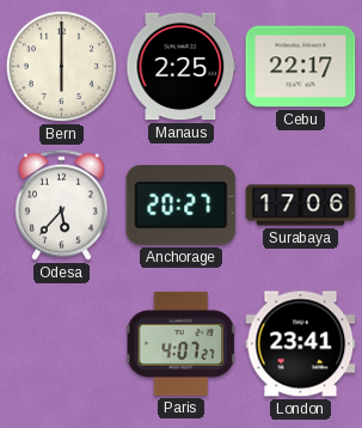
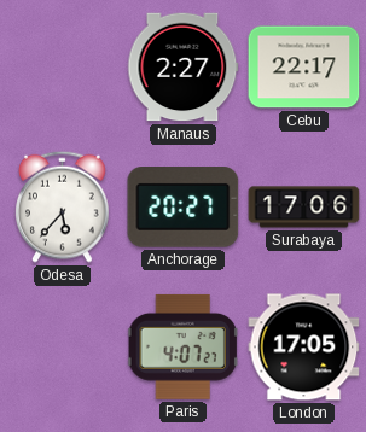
Bern: 6:00 -> none (62, 67)
Manaus: 2:25 -> 2:27 (184, 68)
London: 23:41 -> 17:05 (304, 348)
